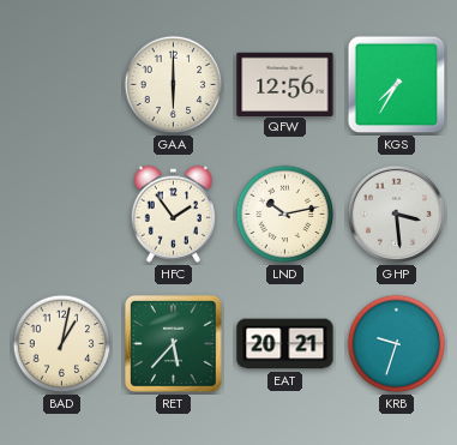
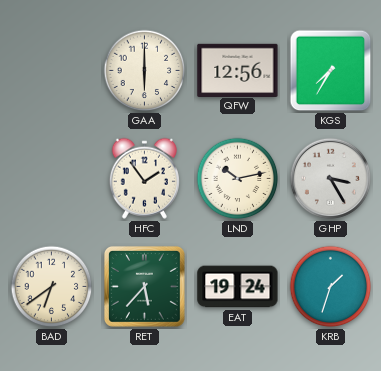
GHP: 3:29 -> 3:25 (330, 178)
BAD: 1:02 -> 6:39 (52, 287)
EAT: 20:21 -> 19:24 (238, 287)
KRB: 9:33 -> 1:33 (331, 287)
